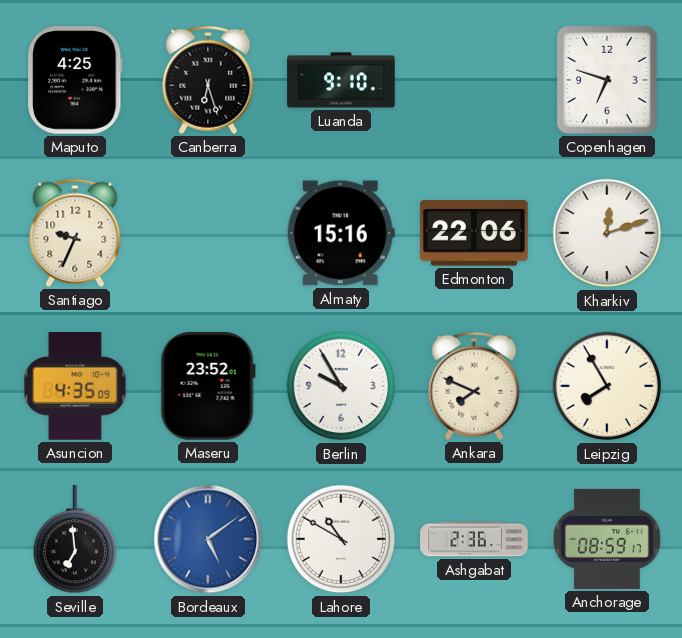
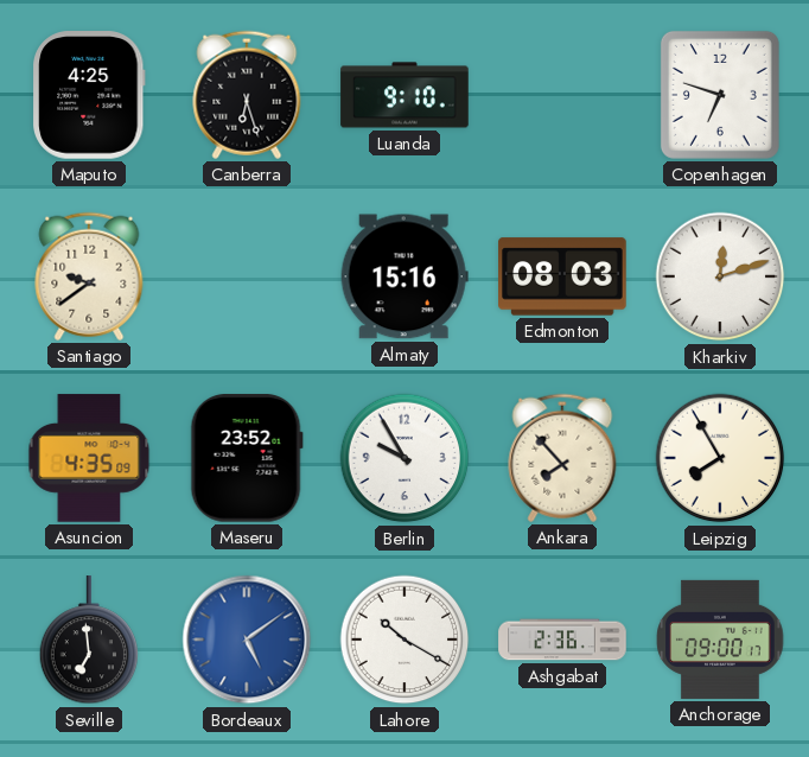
Santiago: 9:34 -> 9:39 (89, 276)
Edmonton: 22:06 -> 08:03 (562, 276)
Ankara: 7:49 -> 7:53 (562, 458)
Lahore: 10:50 -> 10:20 (404, 640)
Anchorage: 08:59 -> 09:00 (720, 640)
